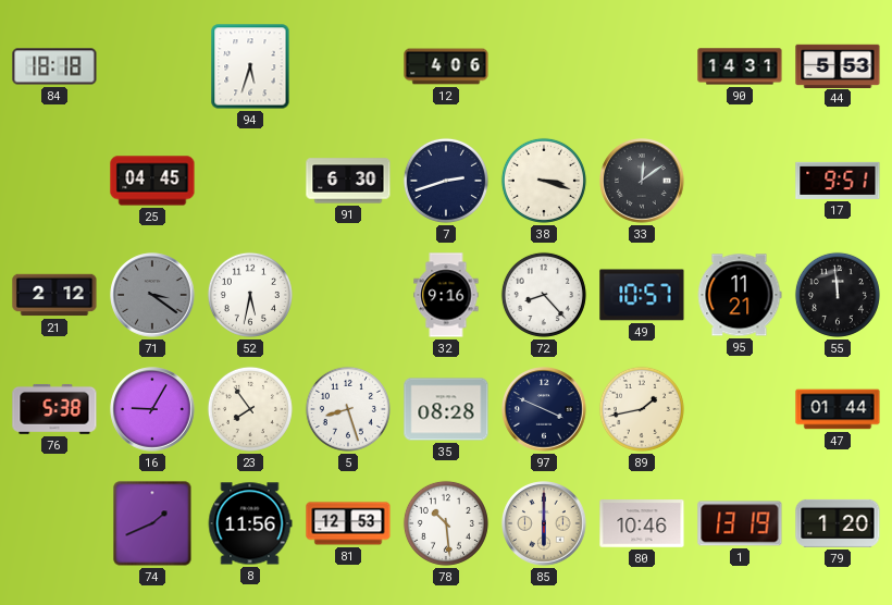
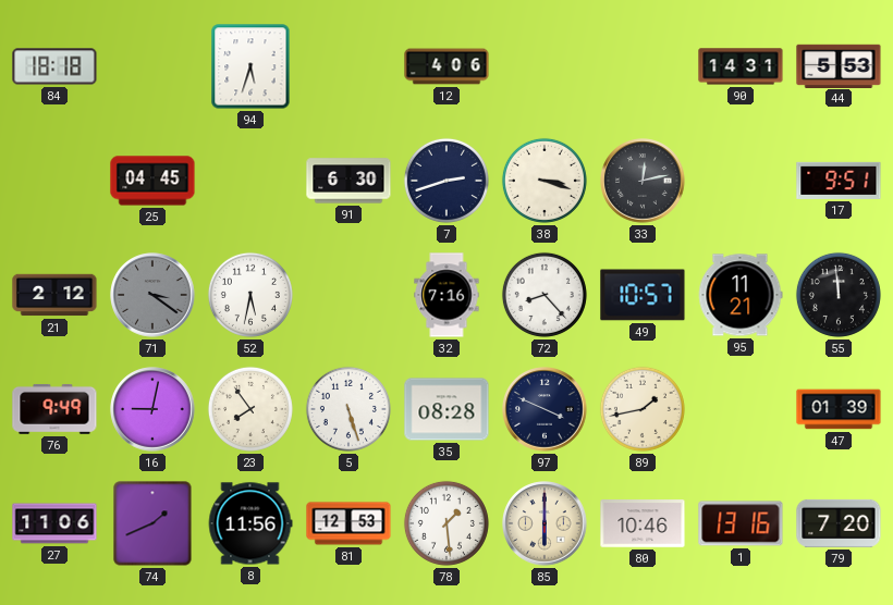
33: 12:09 -> 12:13 (643, 181)
32: 9:16 -> 7:16 (447, 295)
76: 5:38 -> 9:49 (54, 409)
16: 9:05 -> 9:02 (152, 409)
5: 8:27 -> 5:27 (348, 409)
47: 01:44 -> 01:39 (839, 409)
27: none -> 11:06 (54, 523)
78: 10:29 -> 1:29 (447, 523)
1: 13:19 -> 13:16 (741, 523)
79: 1:20 -> 7:20 (839, 523)
